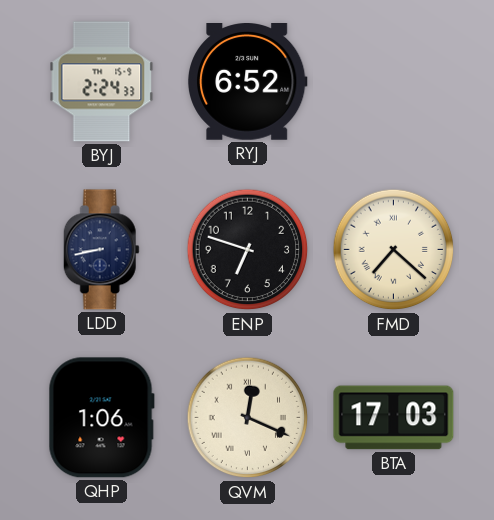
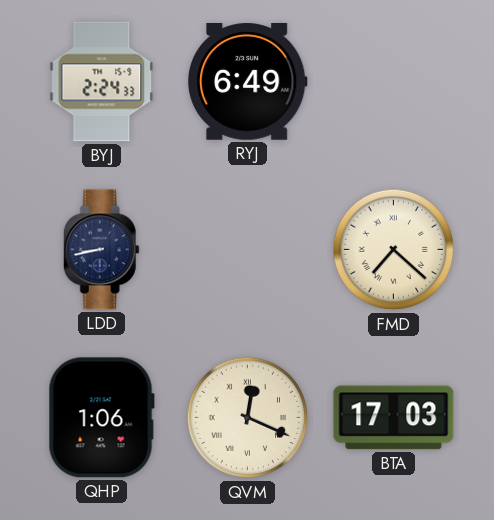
RYJ: 6:52 -> 6:49 (247, 82)
ENP: 6:48 -> none (248, 250)
